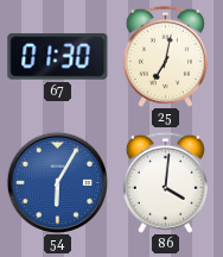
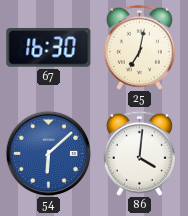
67: 01:30 -> 16:30 (49, 47)
54: 6:05 -> 6:08 (48, 153)
